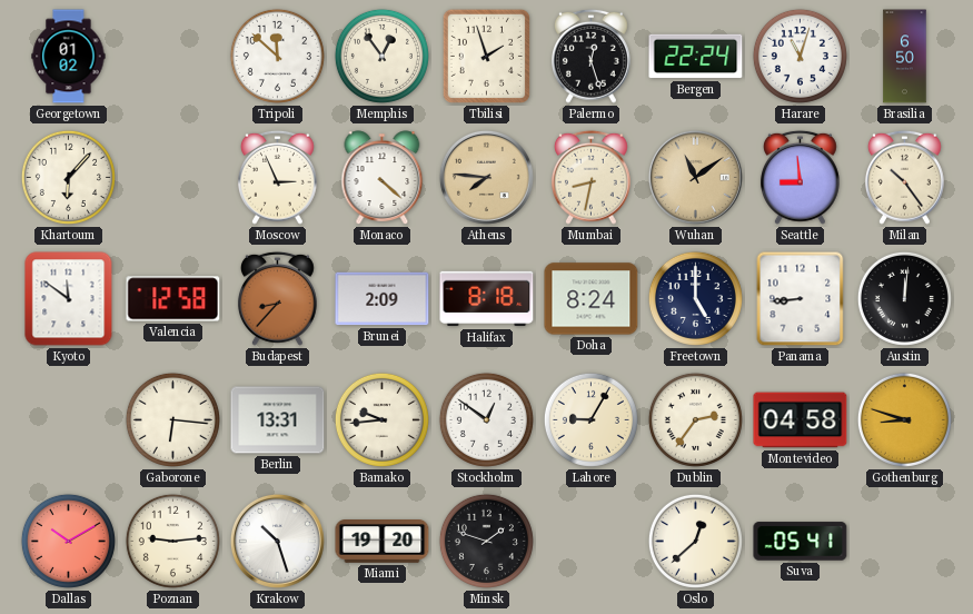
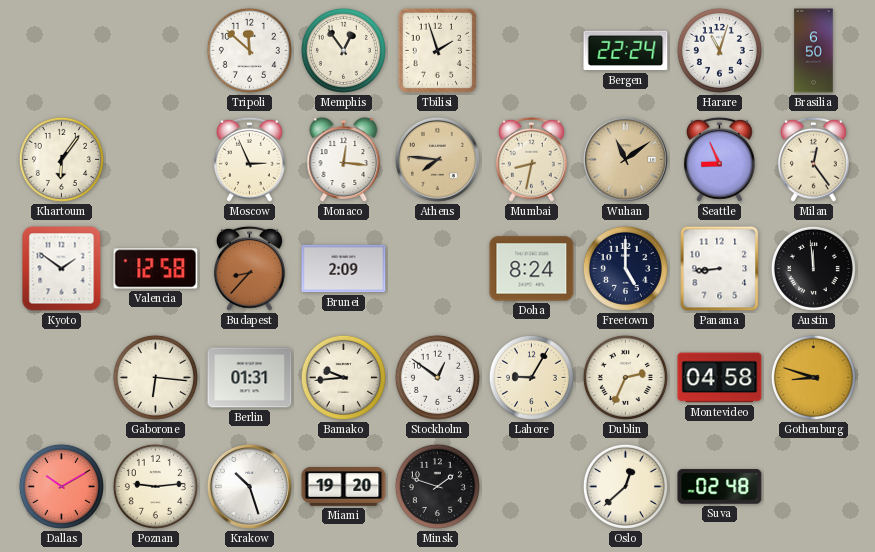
Georgetown: 01:02 -> none (69, 57)
Palermo: 12:27 -> none (590, 56)
Khartoum: 6:07 -> 6:06 (61, 159)
Monaco: 4:22 -> 12:16 (344, 160)
Seattle: 8:59 -> 8:56 (719, 159)
Milan: 10:24 -> 12:24 (813, 159)
Kyoto: 11:51 -> 1:51 (62, 269)
Halifax: 8:18 -> none (487, 299)
Austin: 12:01 -> 11:59 (813, 268)
Berlin: 13:31 -> 01:31 (250, 378)
Dublin: 2:36 -> 2:34 (625, 377)
Suva: 05:41 -> 02:48 (720, 487)
